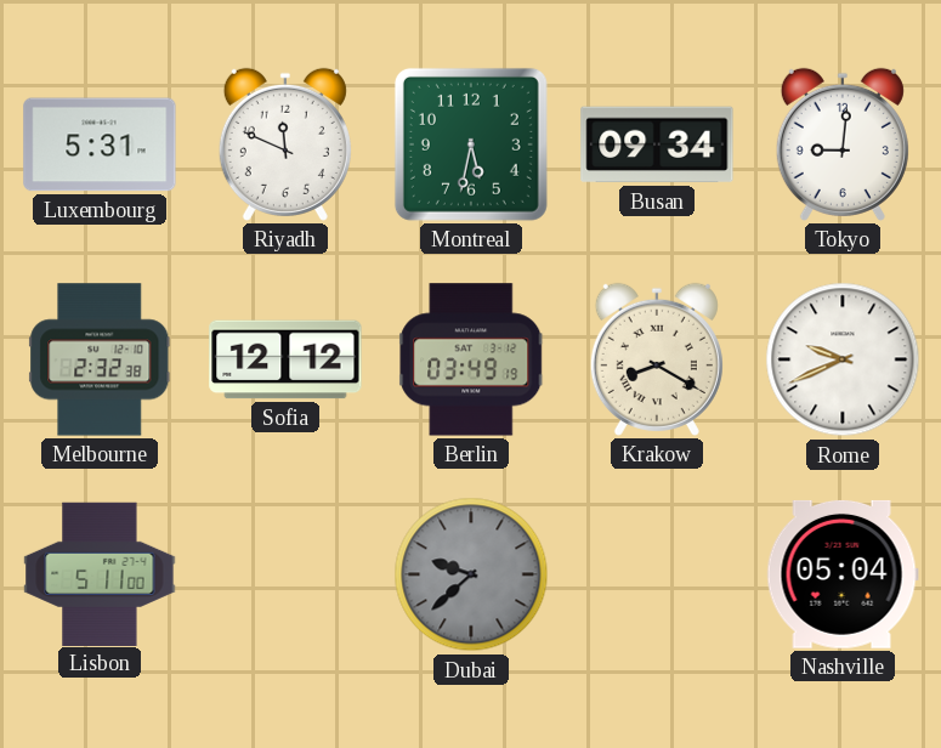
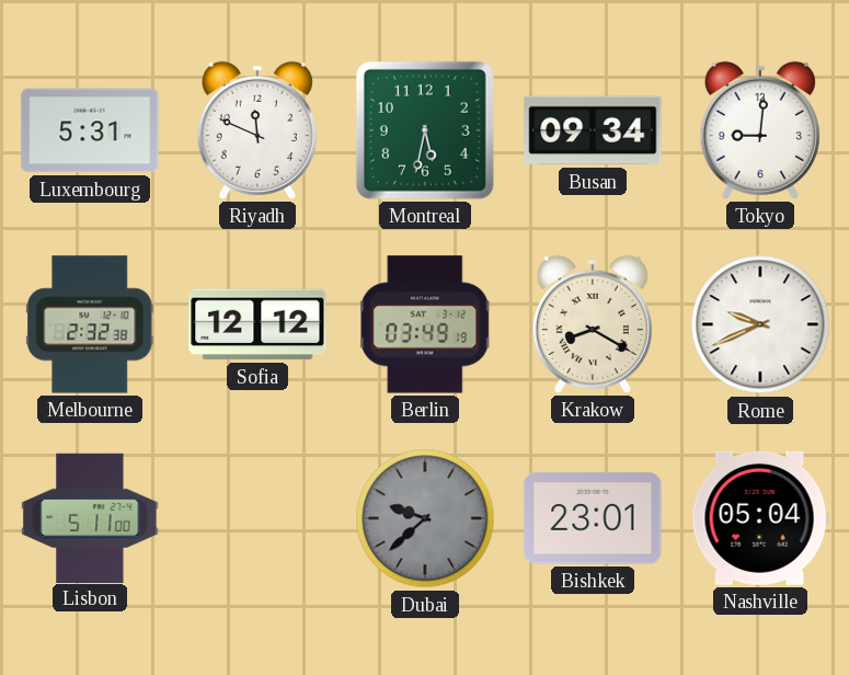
Bishkek: none -> 23:01 (593, 518)
